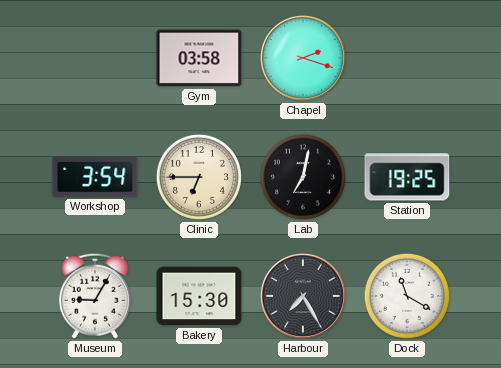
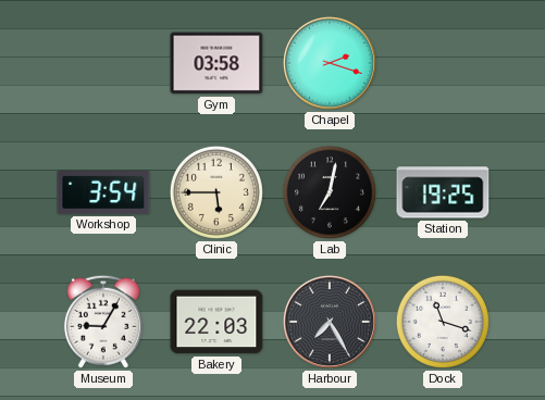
Clinic: 6:45 -> 5:45 (216, 192)
Bakery: 15:30 -> 22:03 (216, 322)
Dock: 11:20 -> 11:18 (443, 322)
